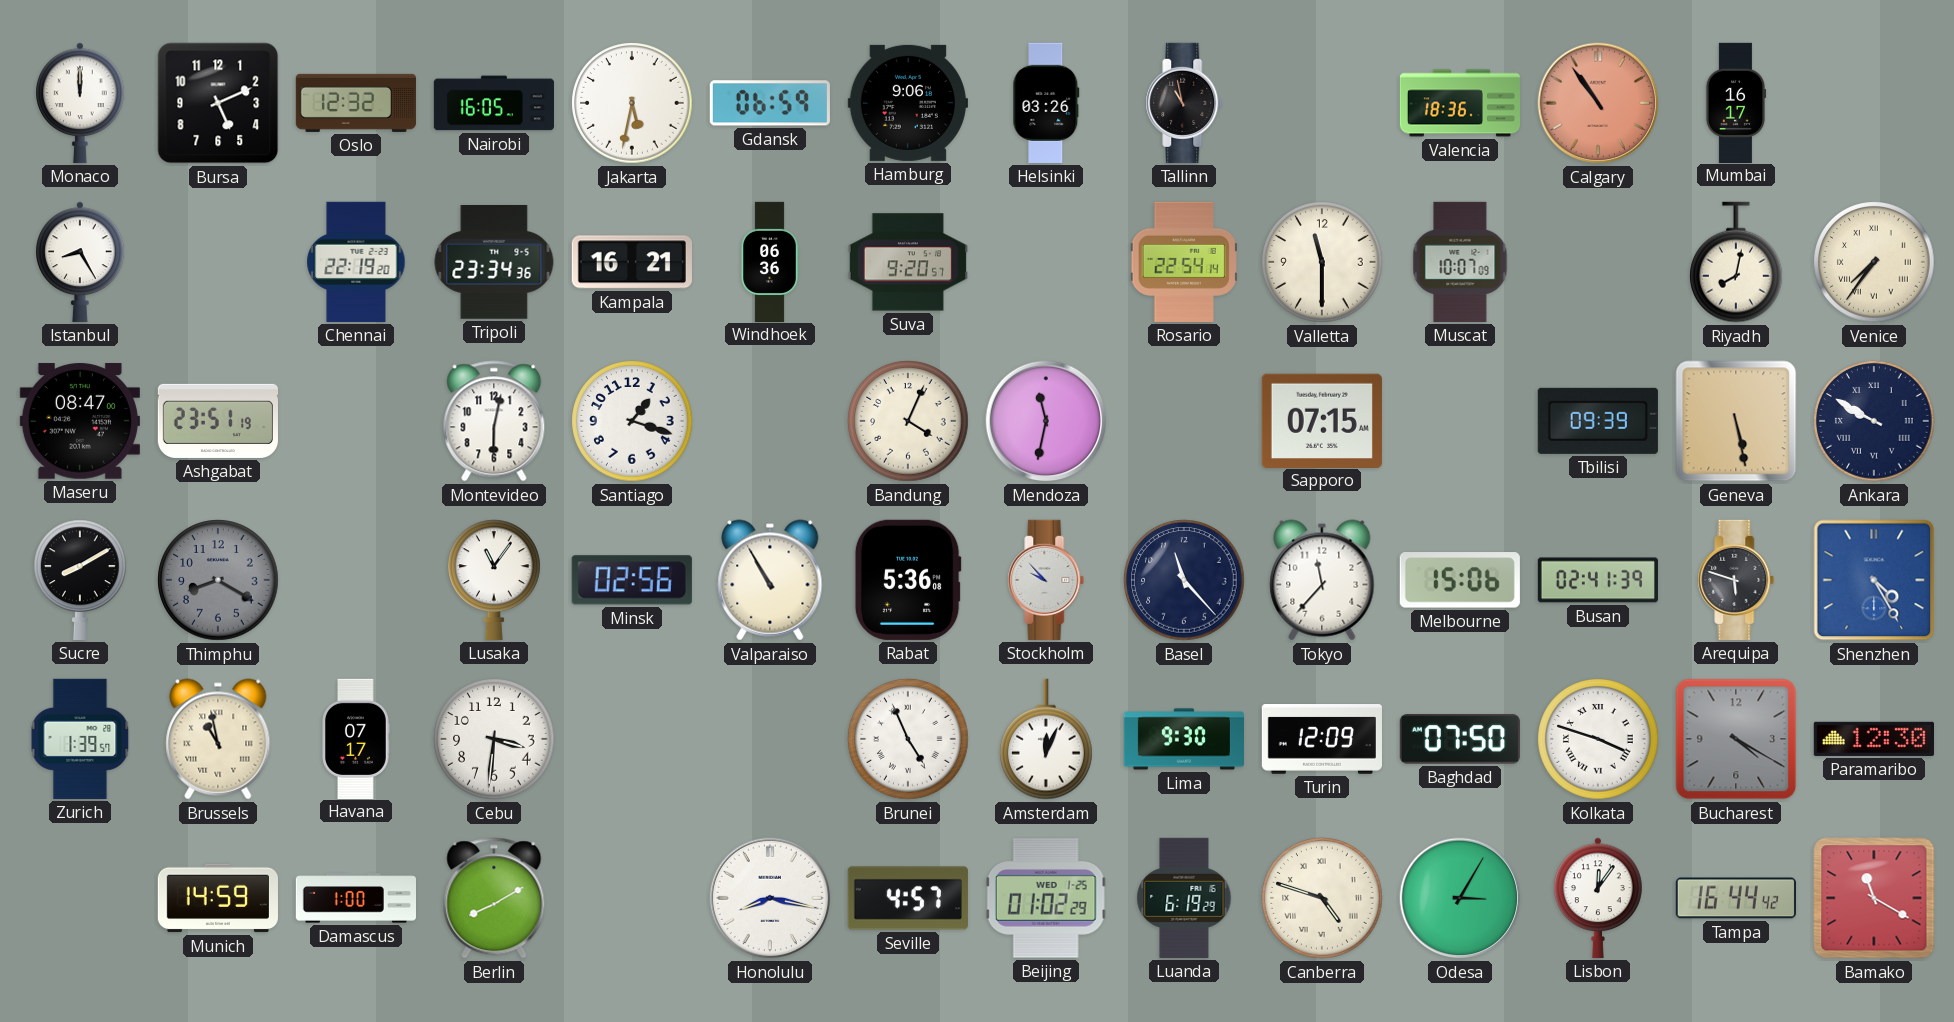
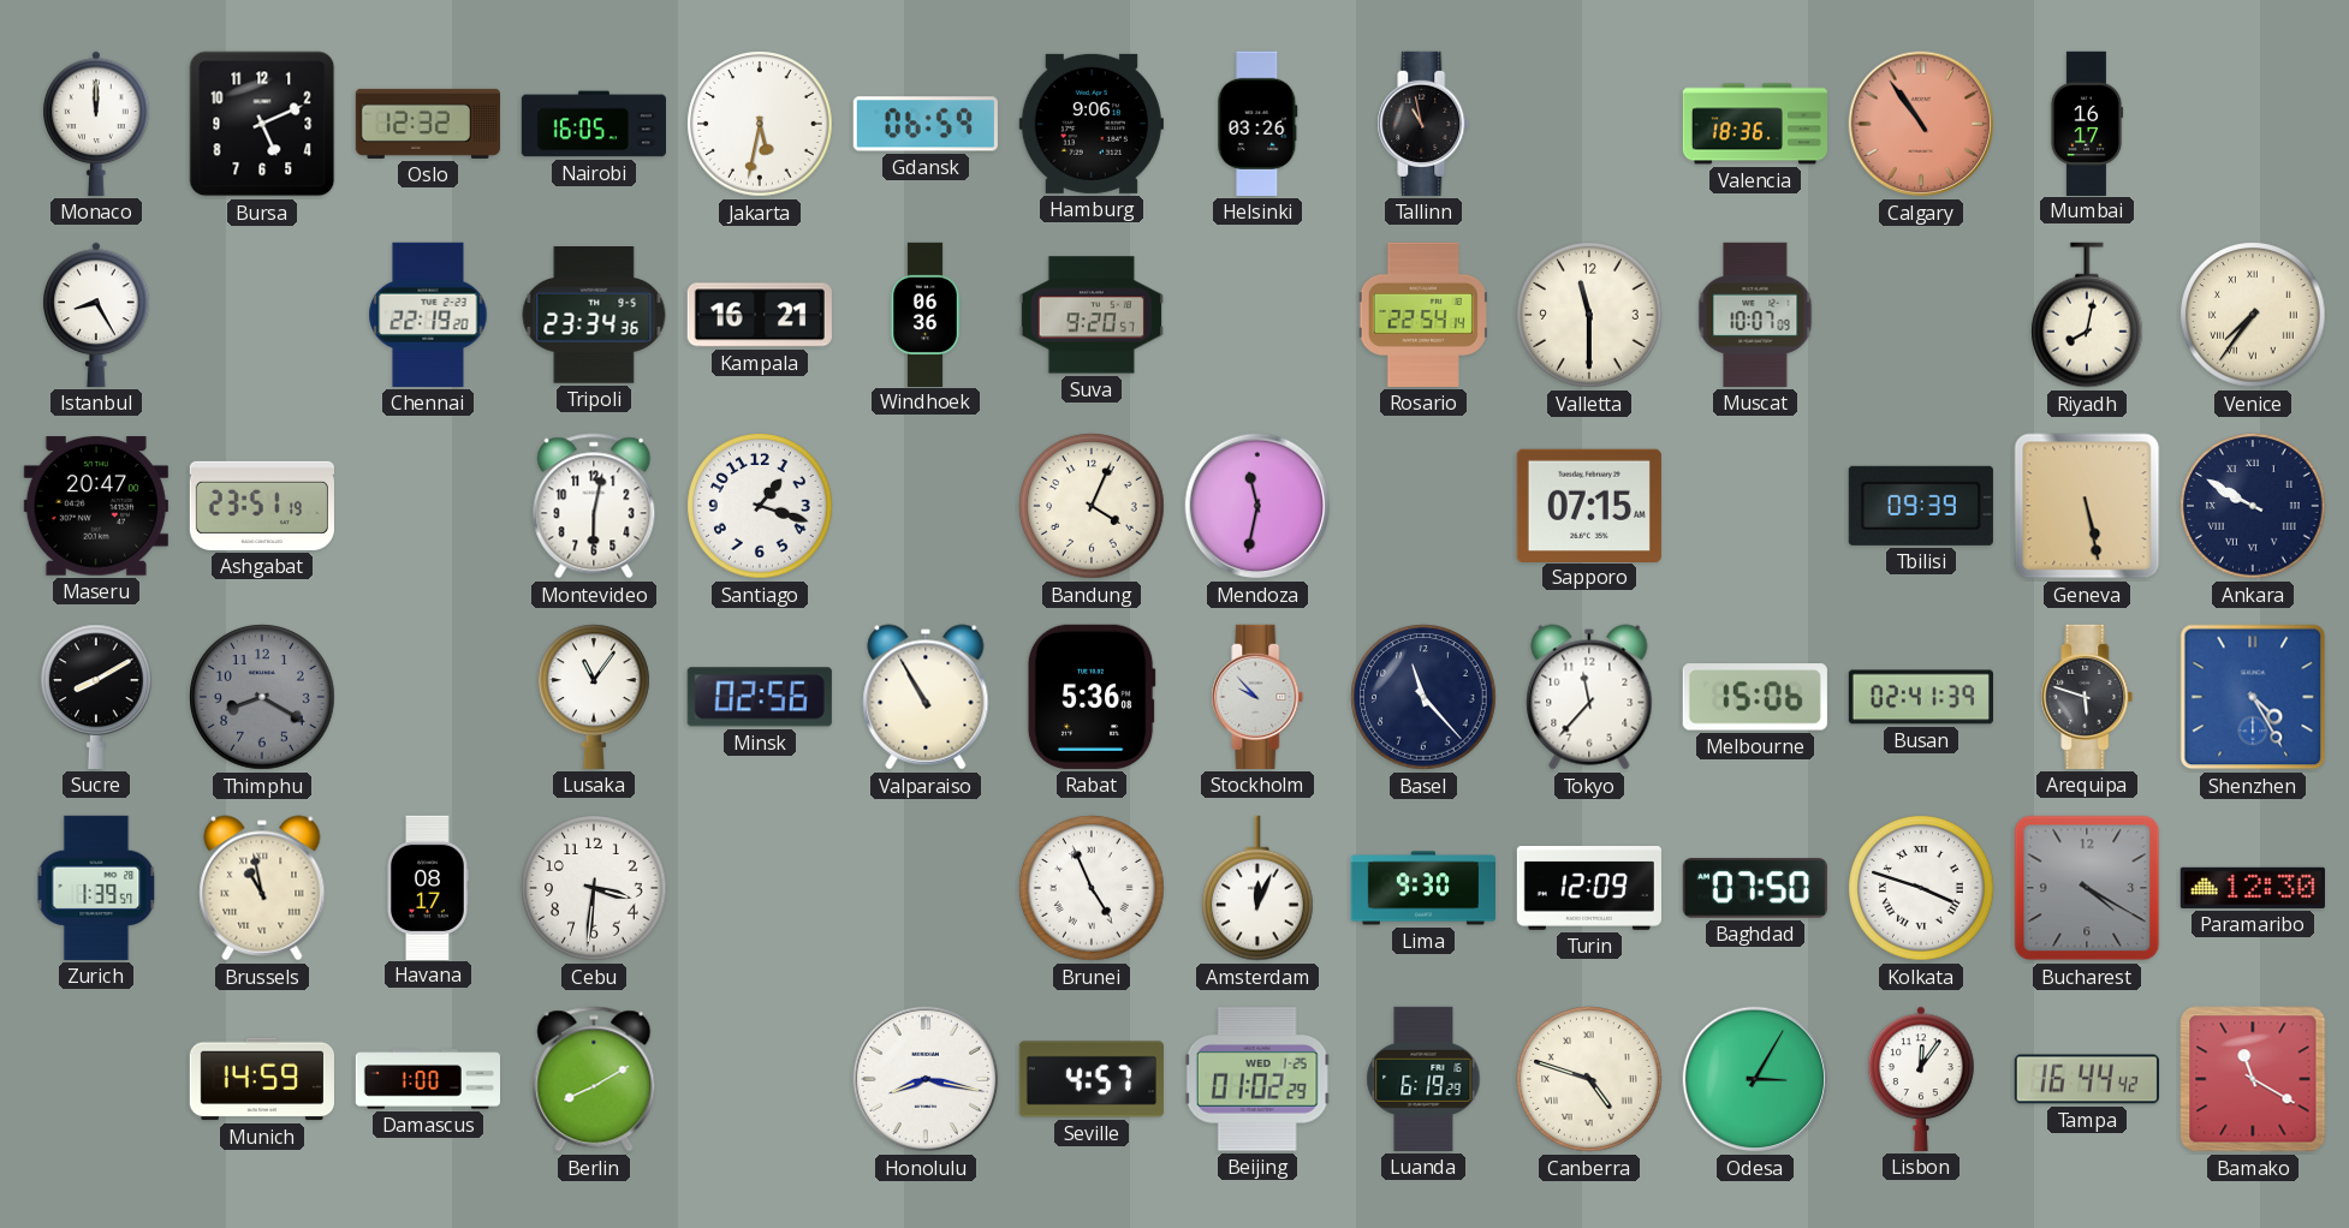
Maseru: 08:47 -> 20:47 (96, 506)
Havana: 07:17 -> 08:17 (428, 887)
